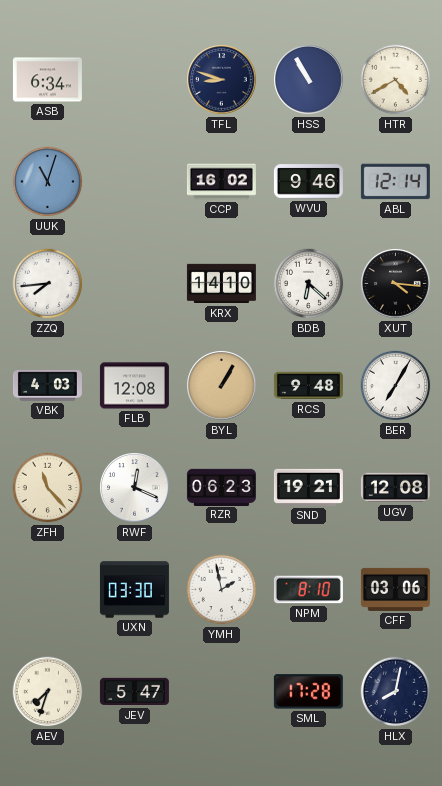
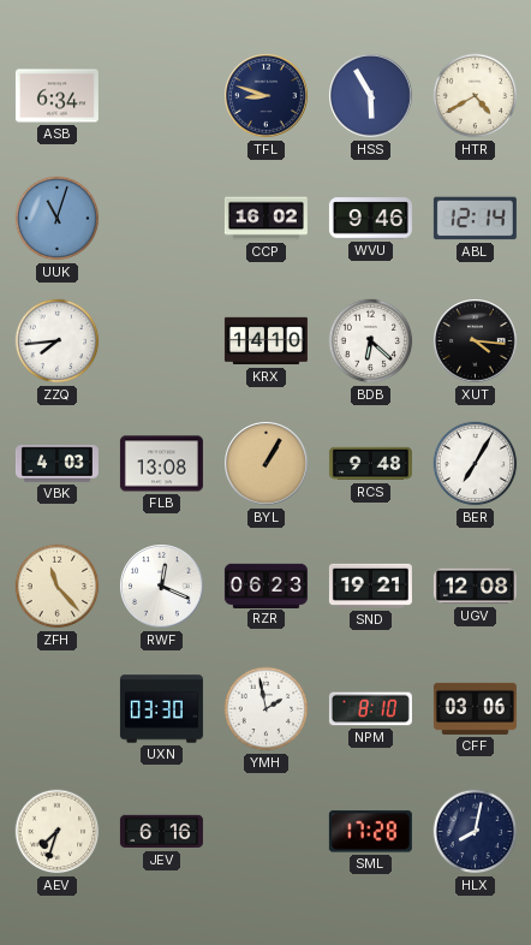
HSS: 10:55 -> 5:55 (371, 96)
FLB: 12:08 -> 13:08 (161, 464)
JEV: 5:47 -> 6:16 (161, 832)
